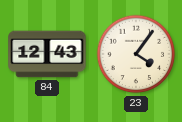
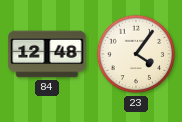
84: 12:43 -> 12:48 (47, 54)
